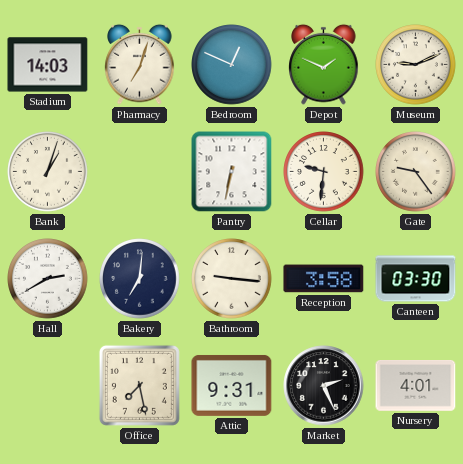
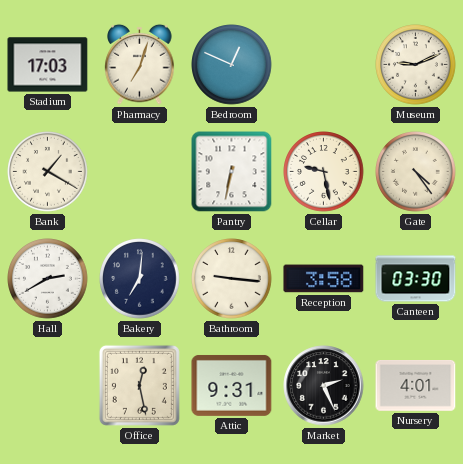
Stadium: 14:03 -> 17:03 (48, 65)
Depot: 1:49 -> none (324, 64)
Bank: 1:03 -> 1:20 (48, 172)
Cellar: 9:31 -> 9:28 (324, 172)
Gate: 9:24 -> 4:24 (416, 172)
Office: 7:28 -> 12:28 (139, 385)
